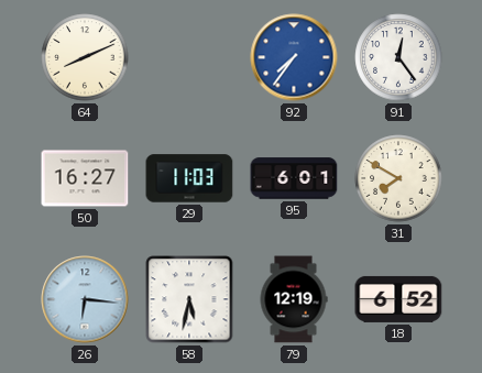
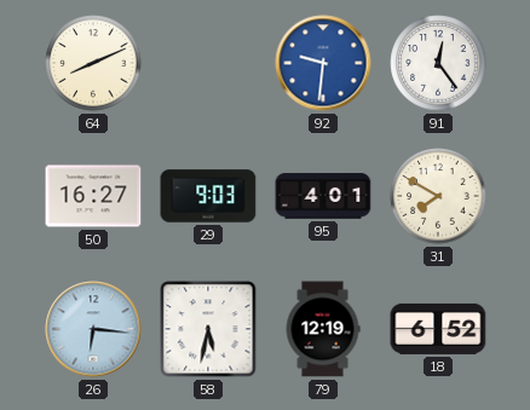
92: 7:36 -> 9:31 (323, 63)
29: 11:03 -> 9:03 (208, 196)
95: 6:01 -> 4:01 (323, 196)
